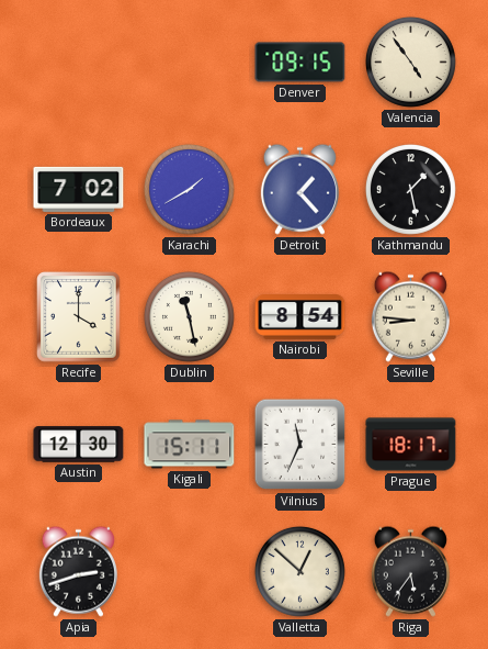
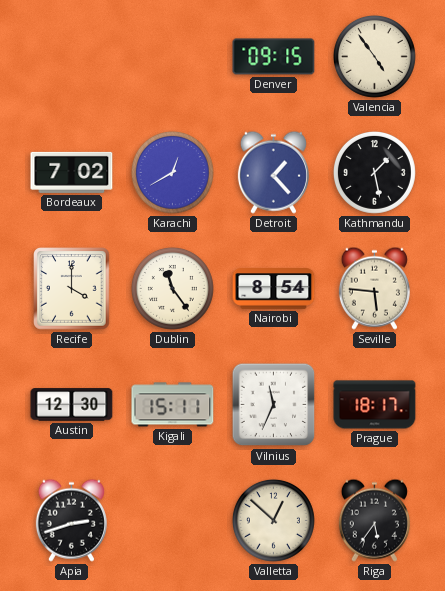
Karachi: 1:40 -> 12:40 (172, 172)
Dublin: 11:28 -> 11:24 (172, 288)
Seville: 8:46 -> 5:46 (374, 288)
